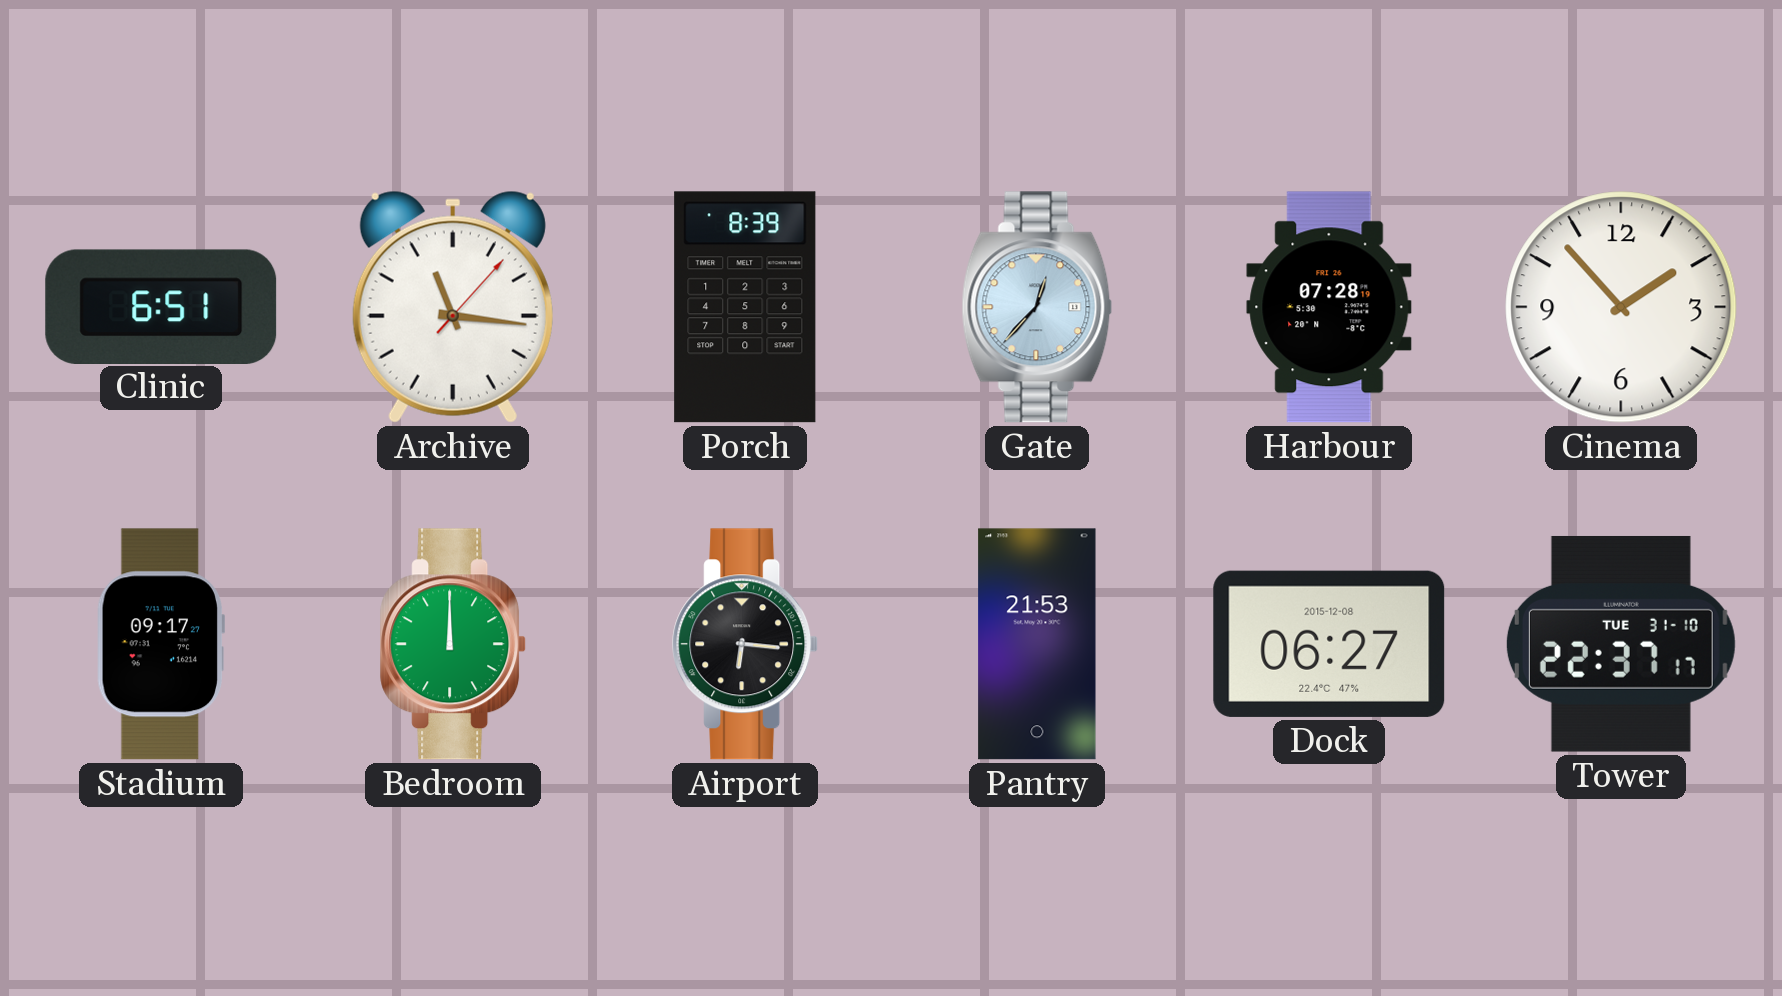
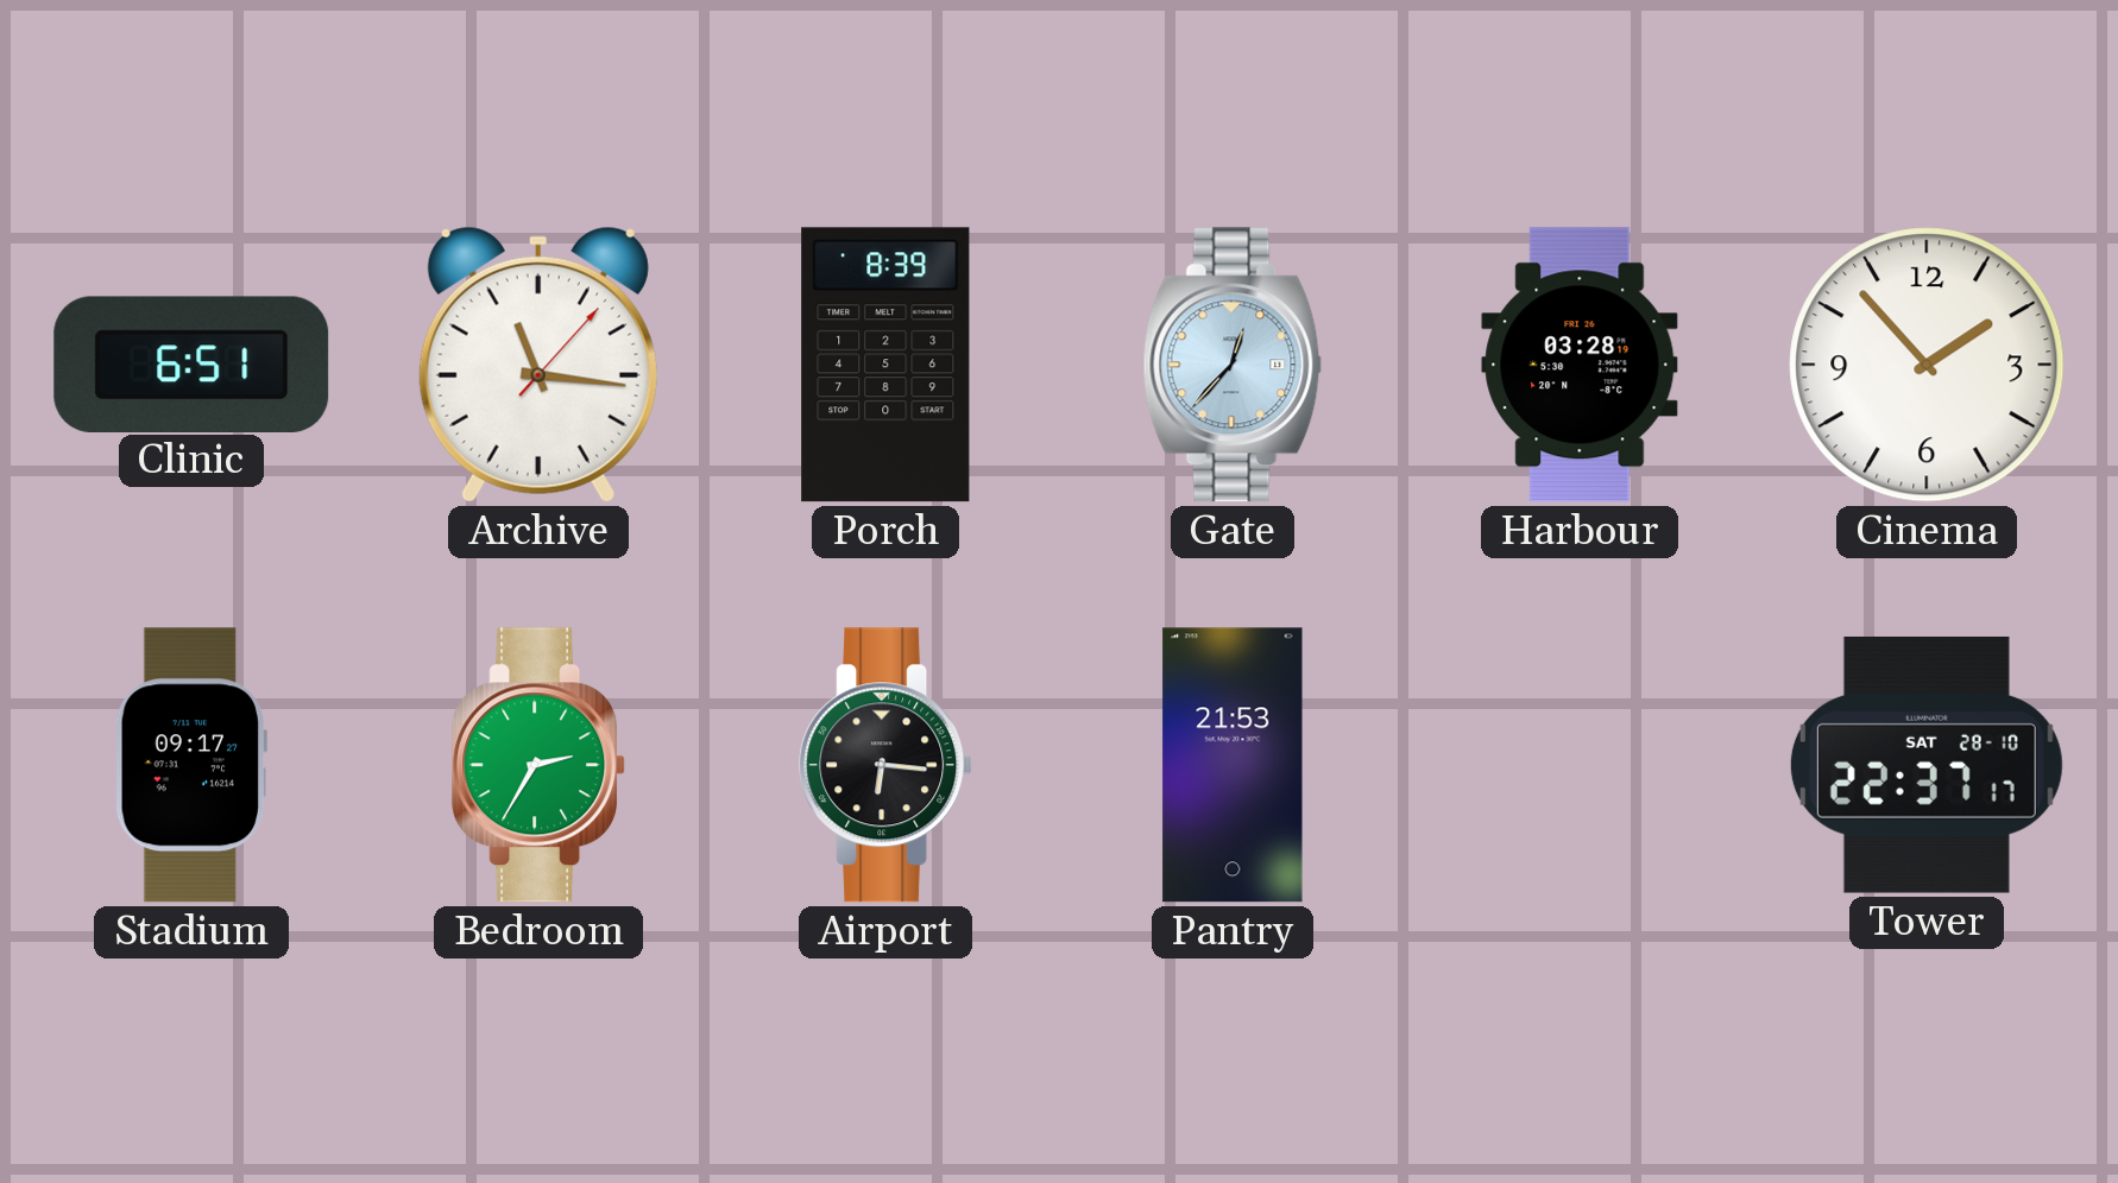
Harbour: 07:28 -> 03:28 (1580, 365)
Bedroom: 12:00 -> 2:35 (540, 765)
Dock: 06:27 -> none (1329, 644)
Tower date: TUE 31-10 -> SAT 28-10 (1927, 765)
